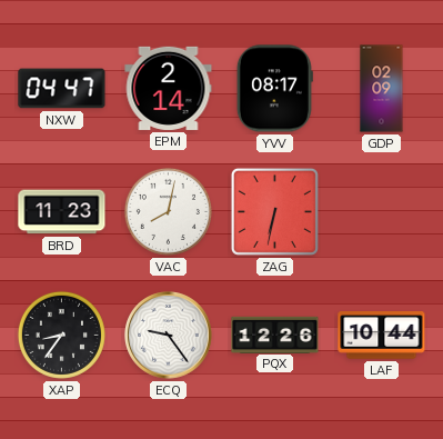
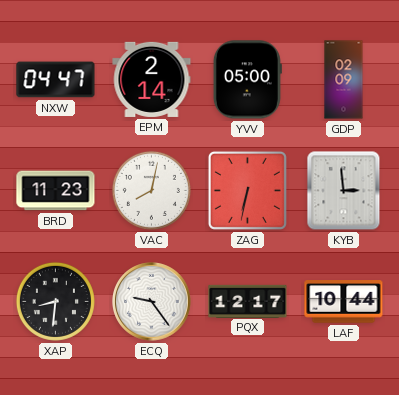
YVV: 08:17 -> 05:00 (247, 80)
KYB: none -> 2:59 (344, 191)
XAP: 8:36 -> 8:31 (55, 301)
PQX: 12:26 -> 12:17 (248, 301)
